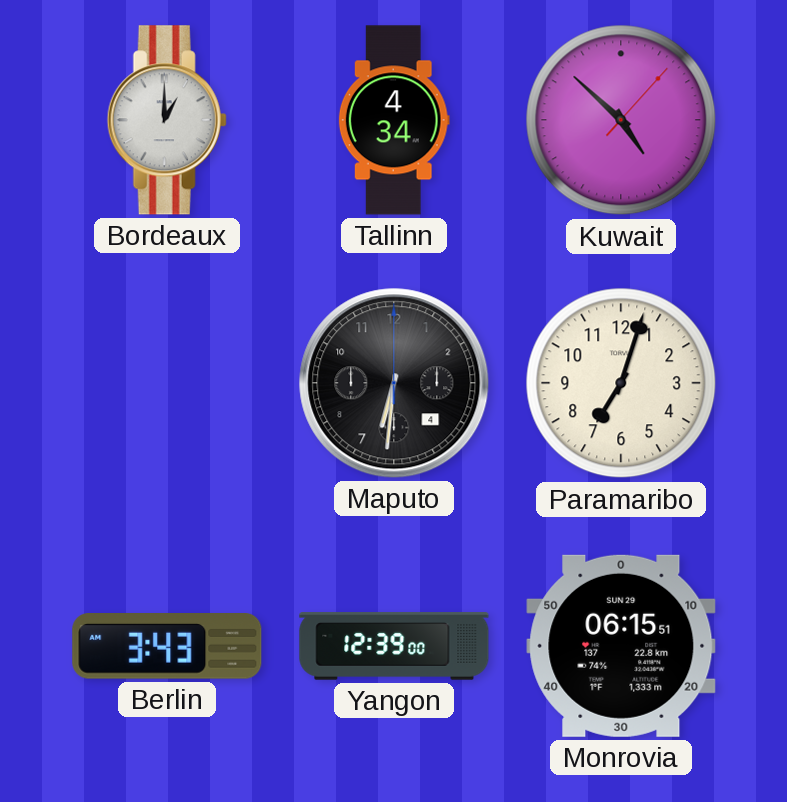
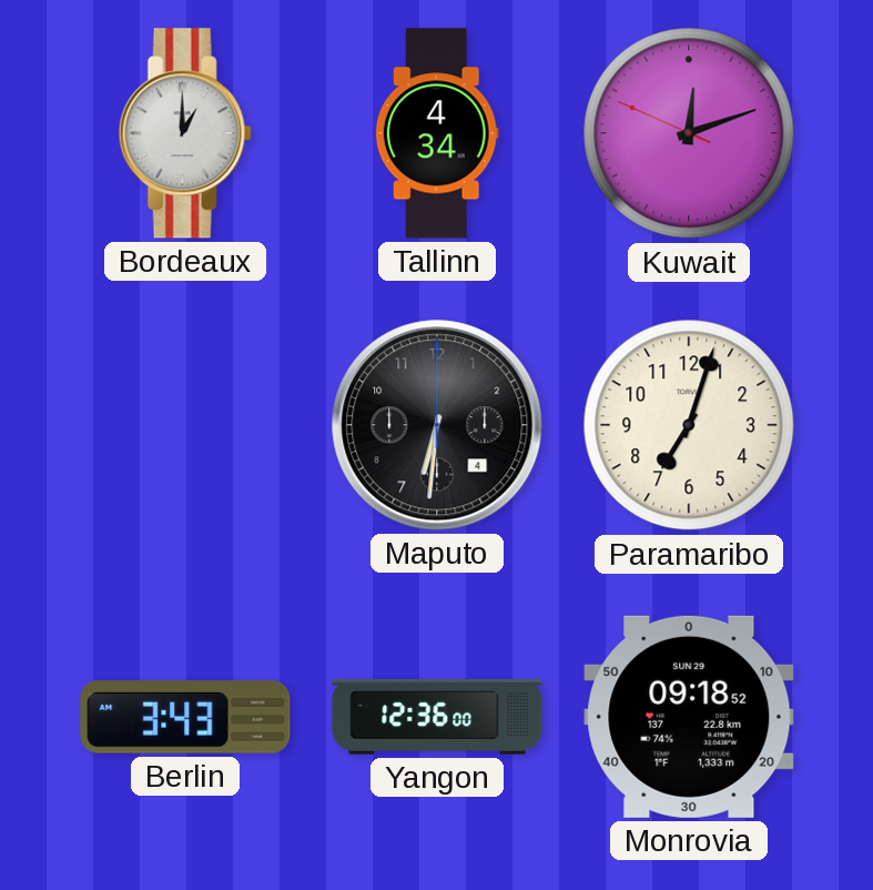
Kuwait: 4:52 -> 12:11 (689, 133)
Yangon: 12:39 -> 12:36 (437, 717)
Monrovia: 06:15 -> 09:18 (689, 717)
